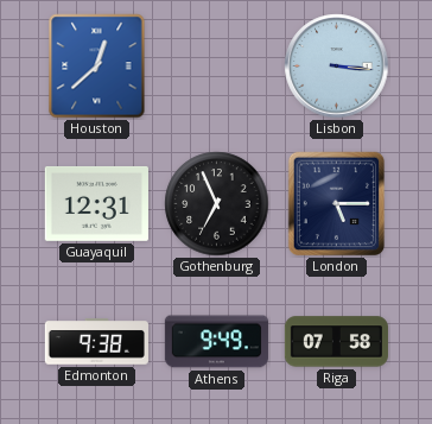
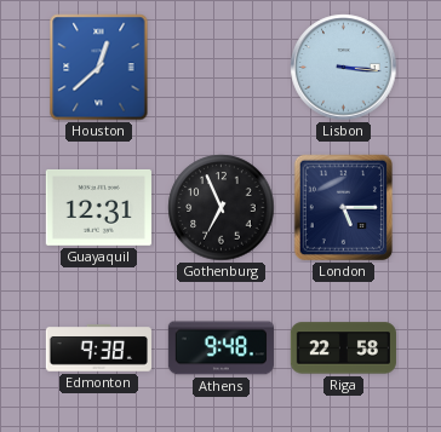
Athens: 9:49 -> 9:48 (220, 349)
Riga: 07:58 -> 22:58 (343, 349)
